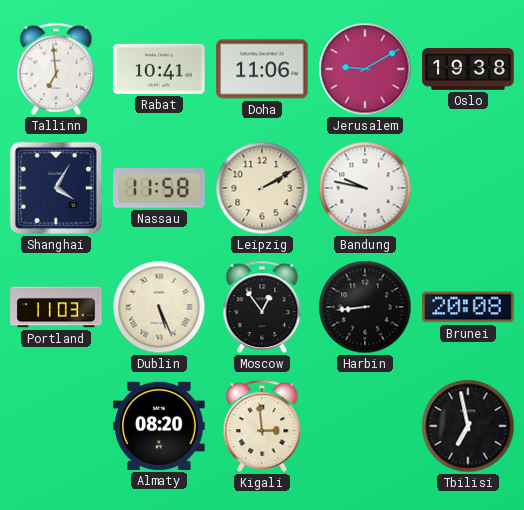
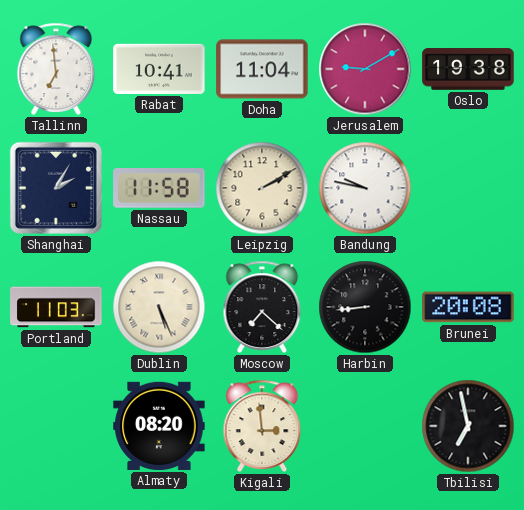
Doha: 11:06 -> 11:04 (262, 69)
Shanghai: 4:05 -> 2:05 (56, 188)
Moscow: 12:54 -> 7:22 (262, 307)
